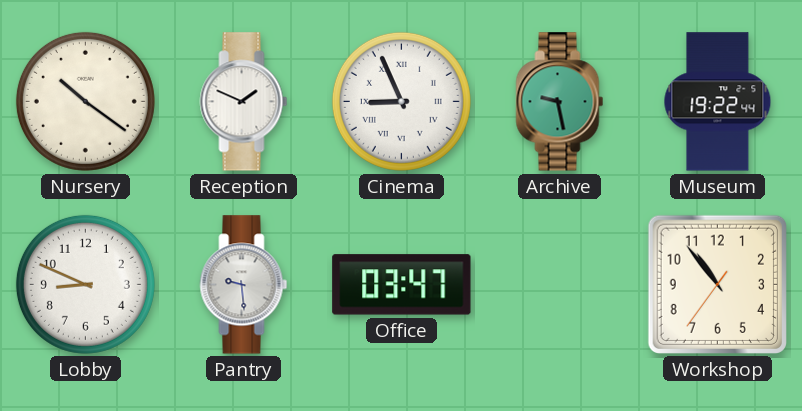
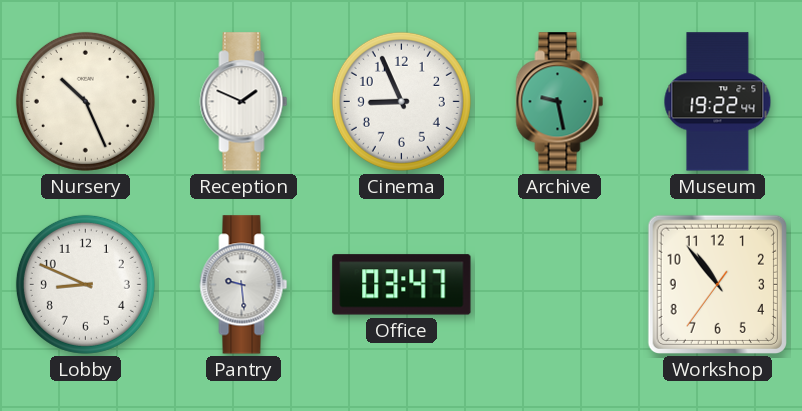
Nursery: 10:21 -> 10:26 (85, 101)
Cinema numerals: Roman -> Arabic (401, 101)
